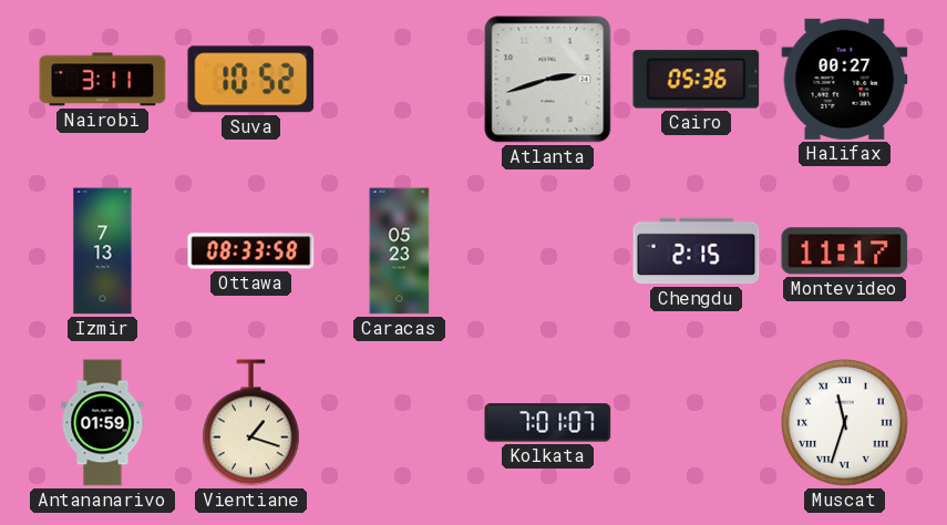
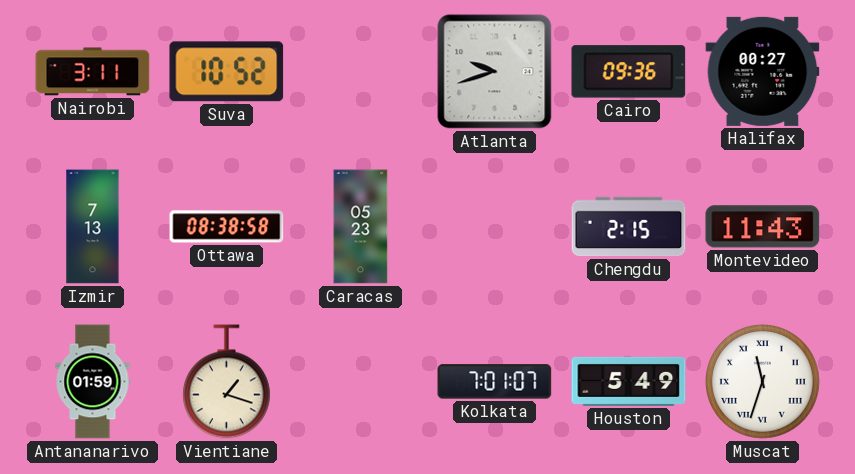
Atlanta: 2:42 -> 9:42 (495, 72)
Cairo: 05:36 -> 09:36 (629, 72)
Ottawa: 08:33 -> 08:38 (227, 227)
Montevideo: 11:17 -> 11:43 (763, 227)
Houston: none -> 5:49 (629, 381)
